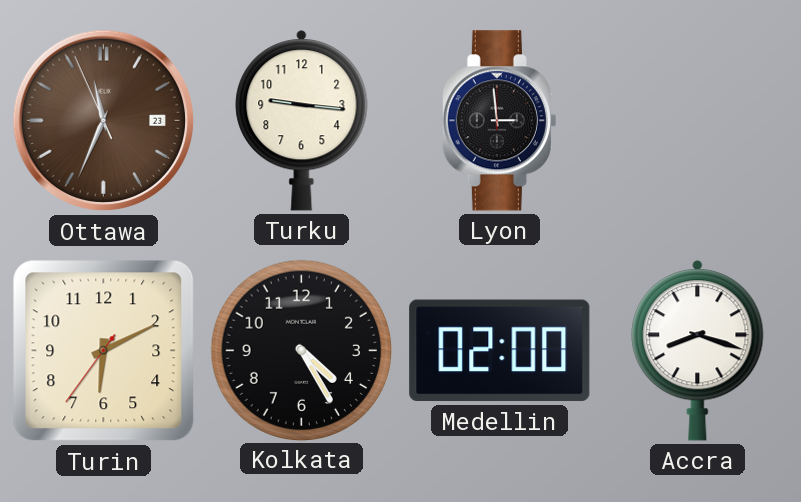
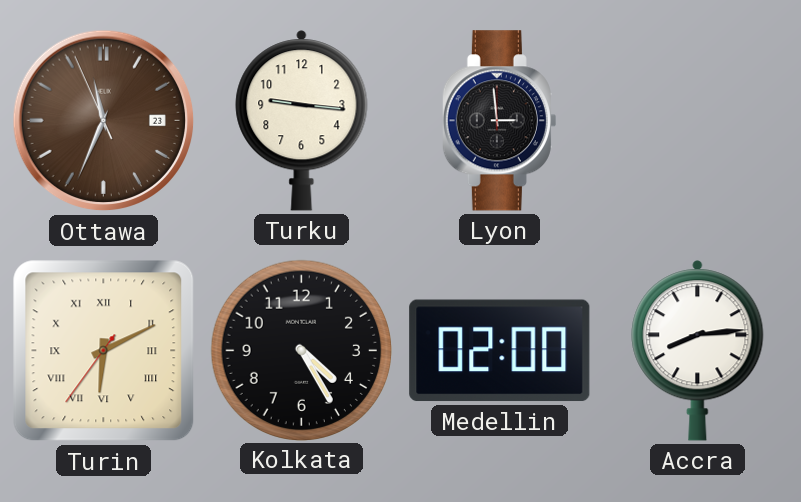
Turin numerals: Arabic -> Roman (104, 351)
Accra: 8:18 -> 8:14 (698, 351)
